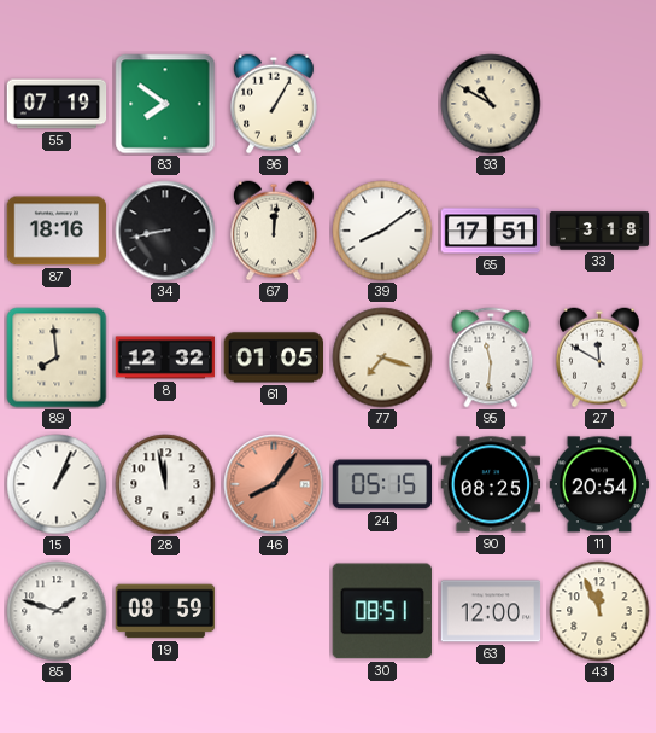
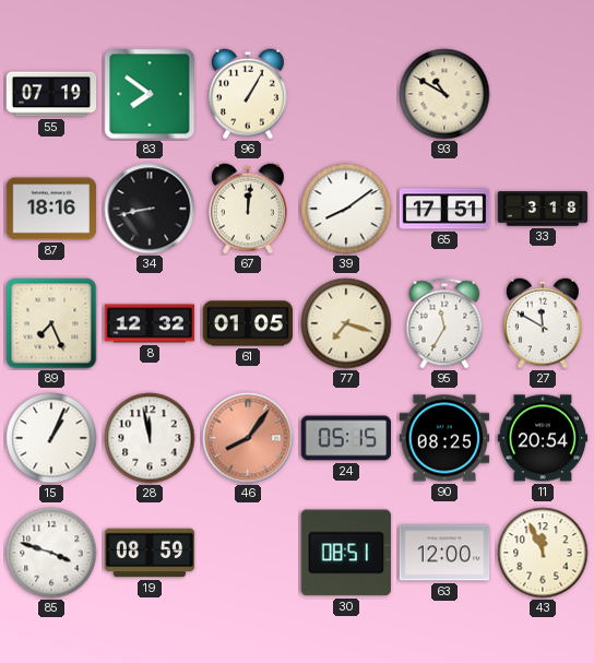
89: 7:59 -> 7:26 (51, 323)
95: 11:31 -> 11:35 (444, 323)
85: 1:48 -> 3:48 (51, 553)
